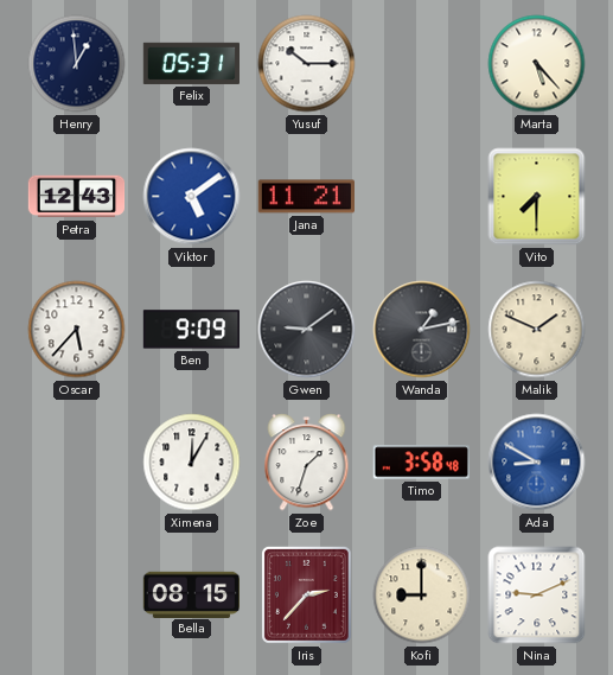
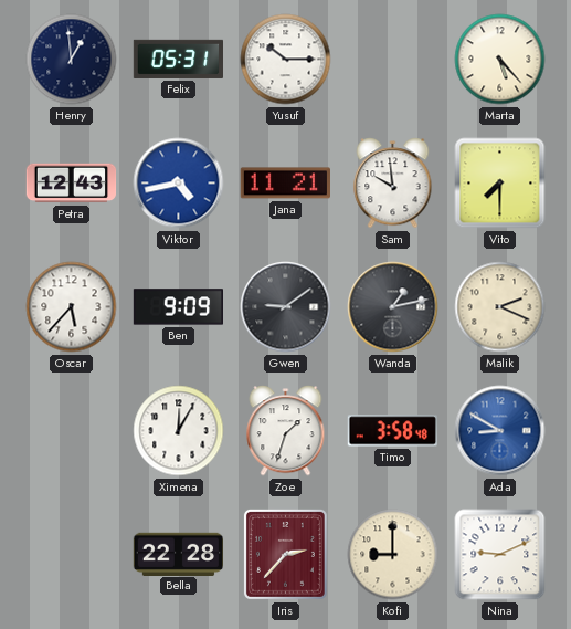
Viktor: 5:09 -> 4:43 (179, 184)
Sam: none -> 9:59 (393, 184)
Malik: 1:49 -> 2:19 (500, 307)
Bella: 08:15 -> 22:28 (178, 554)
